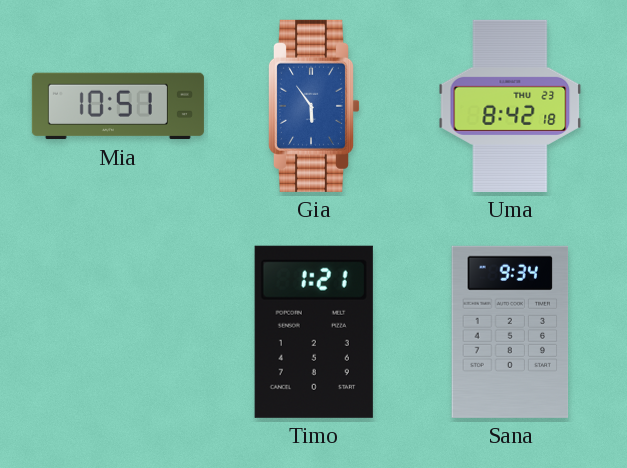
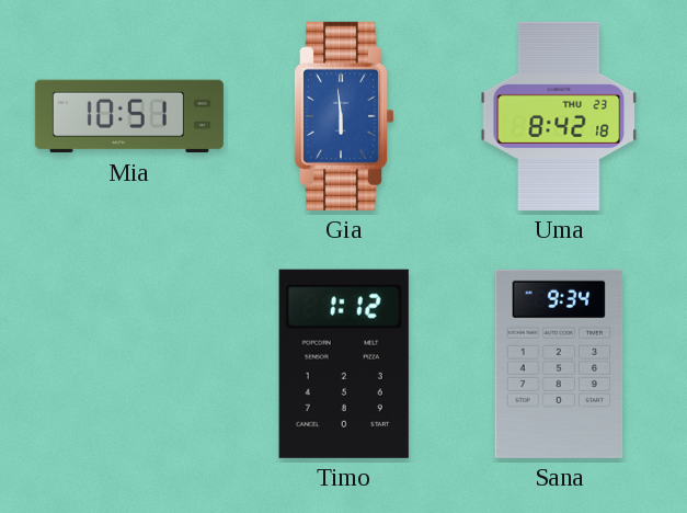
Gia: 5:54 -> 5:59 (343, 116)
Timo: 1:21 -> 1:12 (344, 364)
